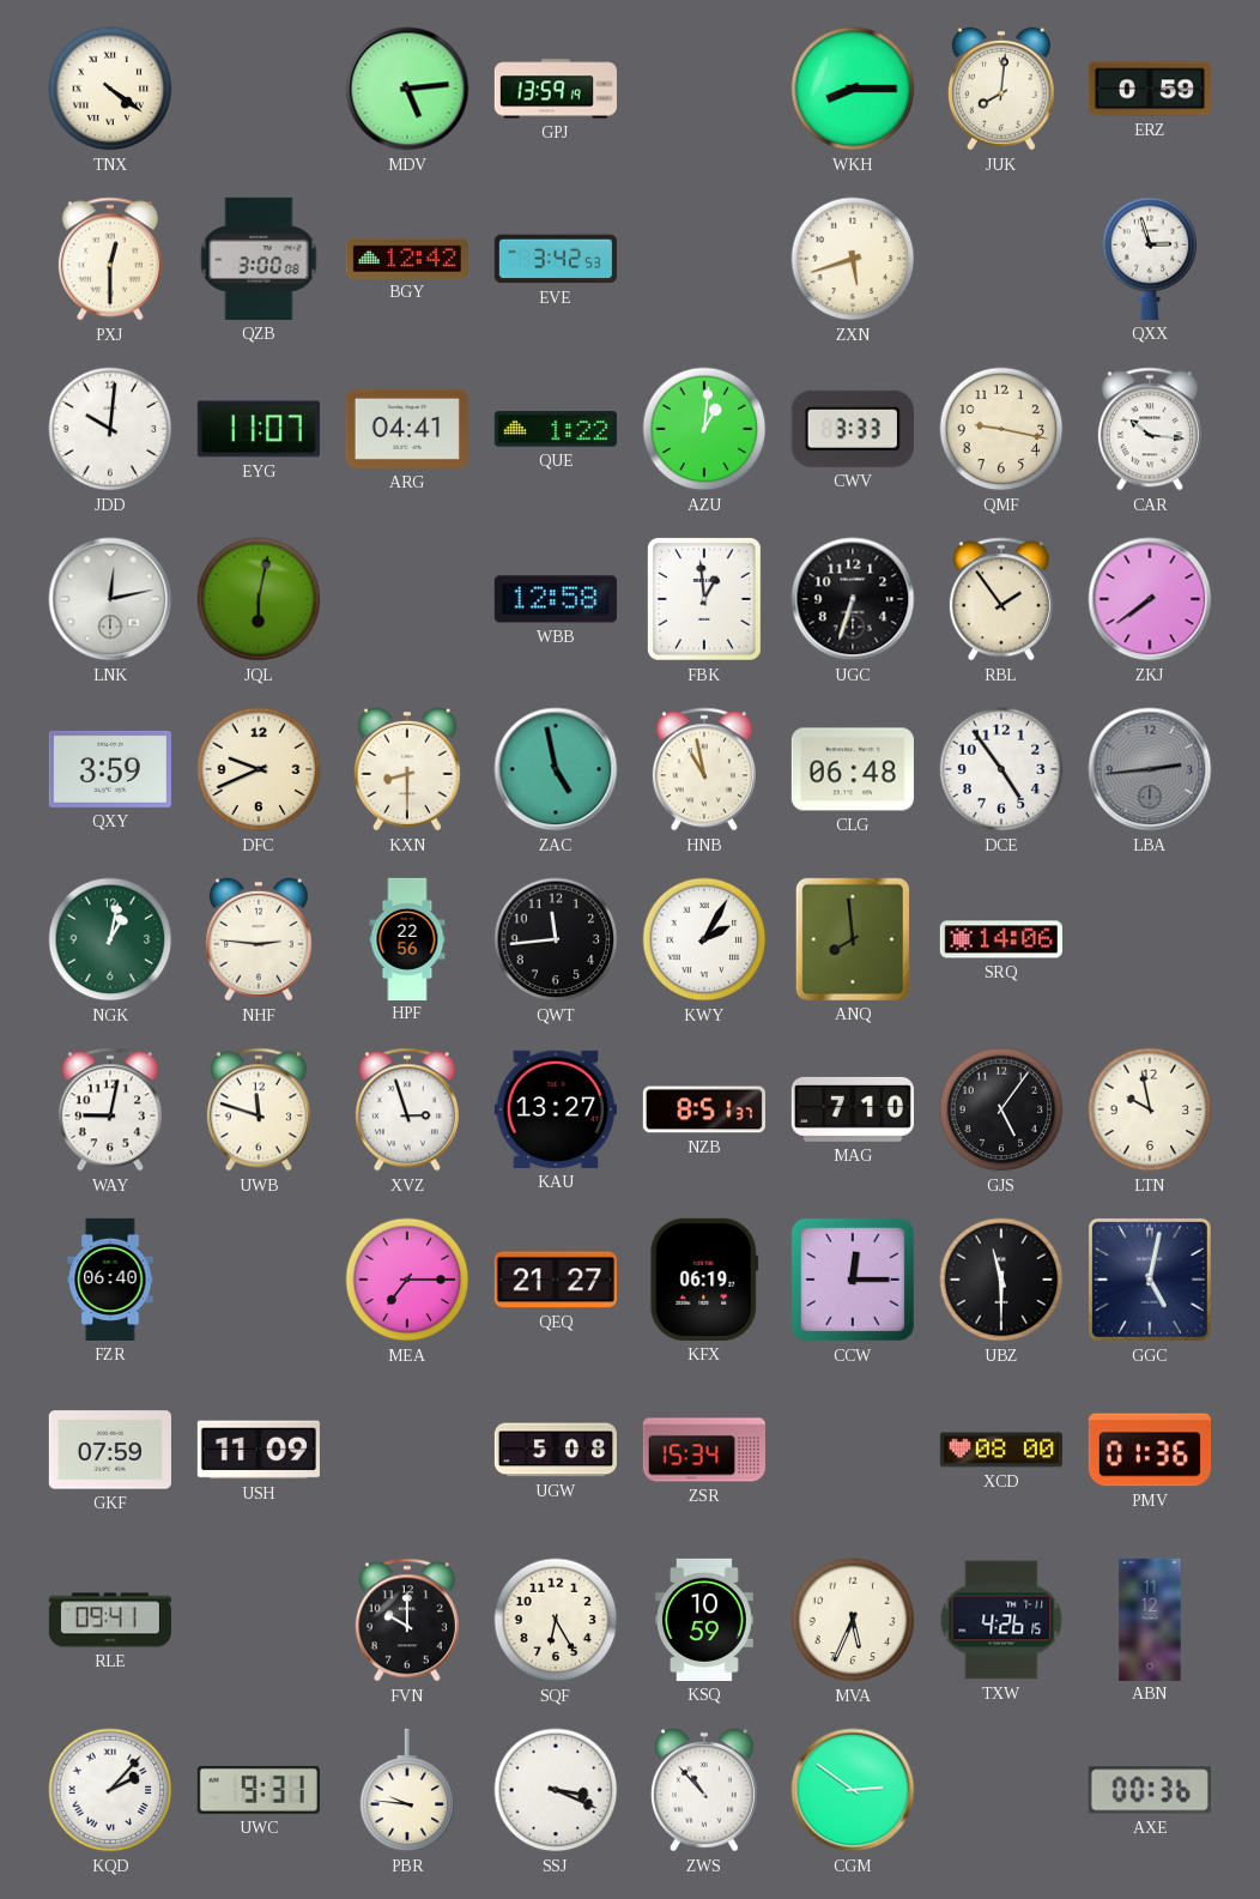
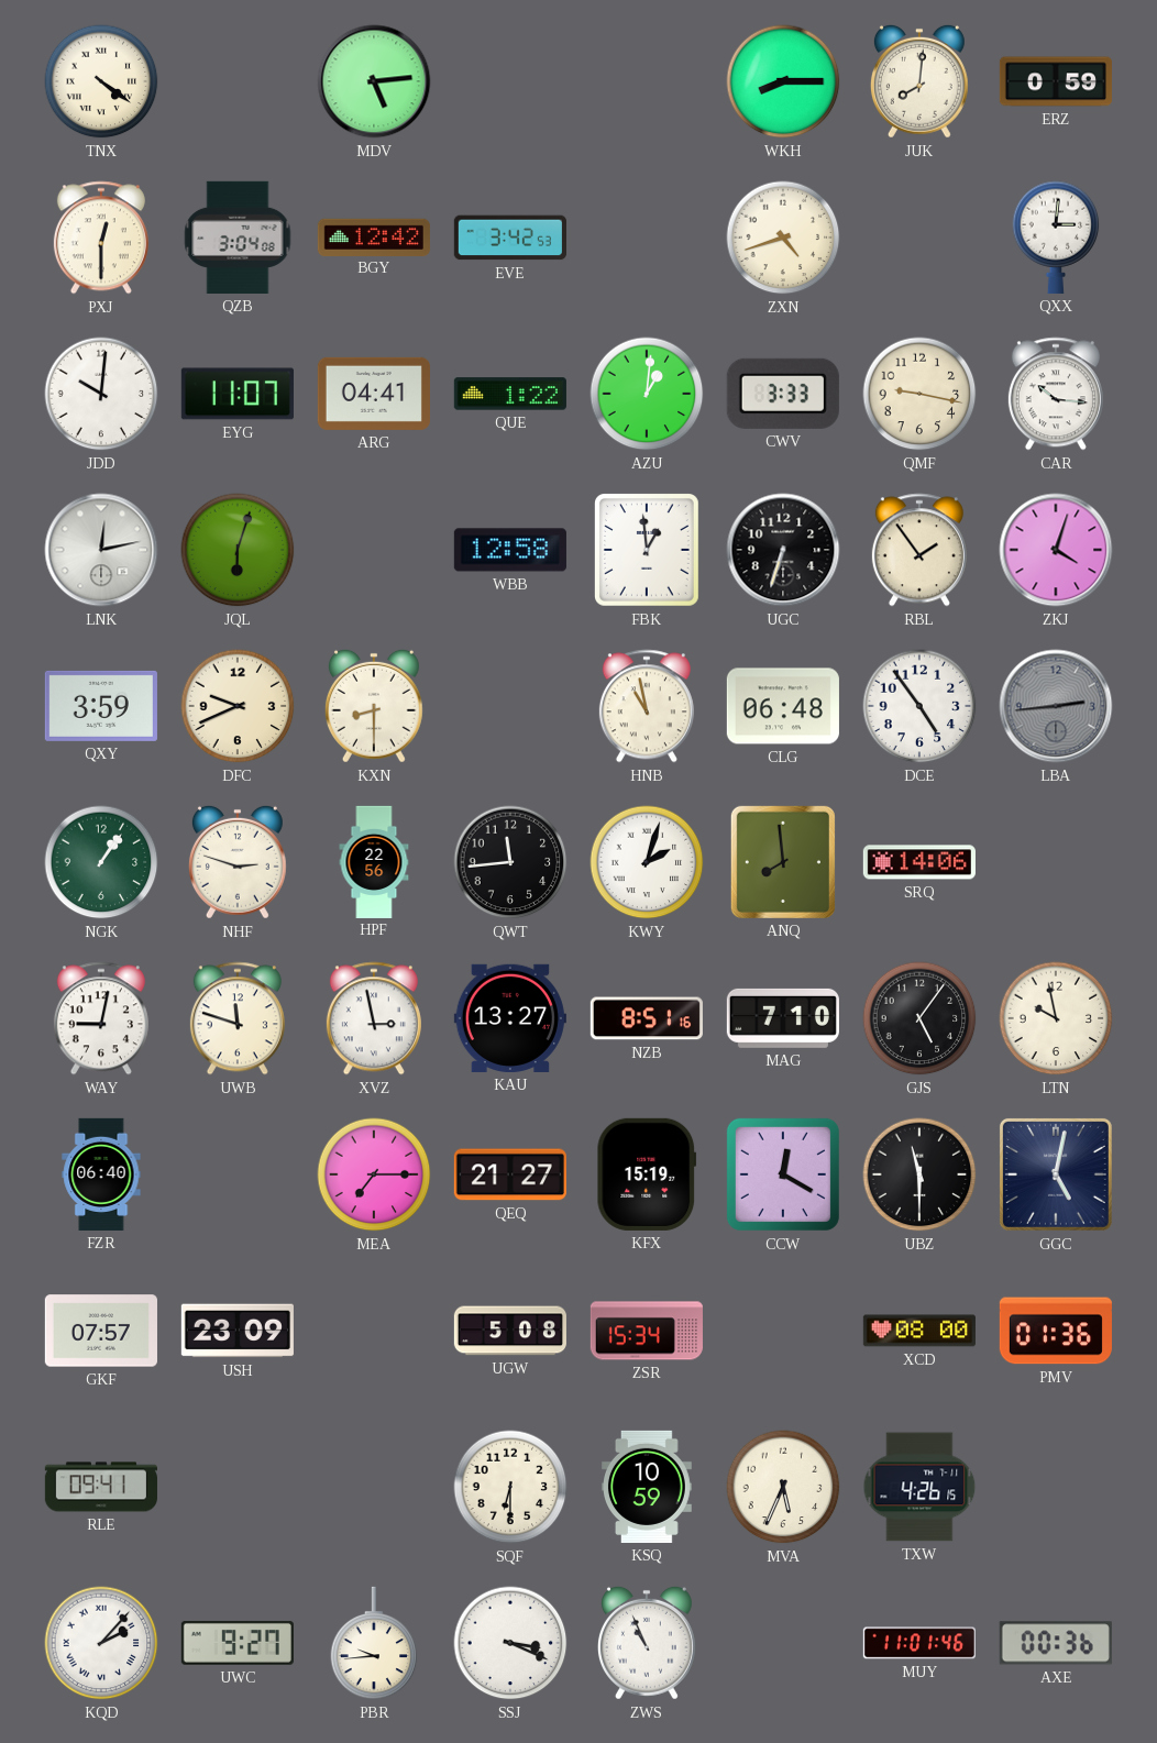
GPJ: 13:59 -> none (556, 89)
QZB: 3:00 -> 3:04 (238, 238)
ZXN: 5:42 -> 4:42 (783, 238)
QXX: 2:57 -> 3:01 (1056, 238)
JQL: 6:02 -> 6:03 (238, 550)
ZKJ: 7:39 -> 4:03 (1056, 550)
ZAC: 4:58 -> none (556, 769)
NGK: 1:02 -> 1:06 (101, 862)
NHF: 2:46 -> 2:48 (238, 862)
KWY: 2:05 -> 2:03 (647, 862)
XVZ: 2:57 -> 2:58 (374, 1018)
NZB: 8:51:37 -> 8:51:16 (647, 1018)
KFX: 06:19 -> 15:19 (647, 1174)
CCW: 12:15 -> 12:20 (783, 1174)
GKF: 07:59 -> 07:57 (101, 1331)
USH: 11:09 -> 23:09 (238, 1331)
FVN: 10:00 -> none (407, 1620)
SQF: 6:25 -> 6:30 (510, 1487)
ABN: 11:12 -> none (1150, 1619)
UWC: 9:31 -> 9:27 (238, 1643)
PBR: 9:46 -> 9:44 (374, 1643)
ZWS: 10:53 -> 10:56 (647, 1643)
CGM: 2:51 -> none (853, 1790)
MUY: none -> 11:01 (918, 1643)
